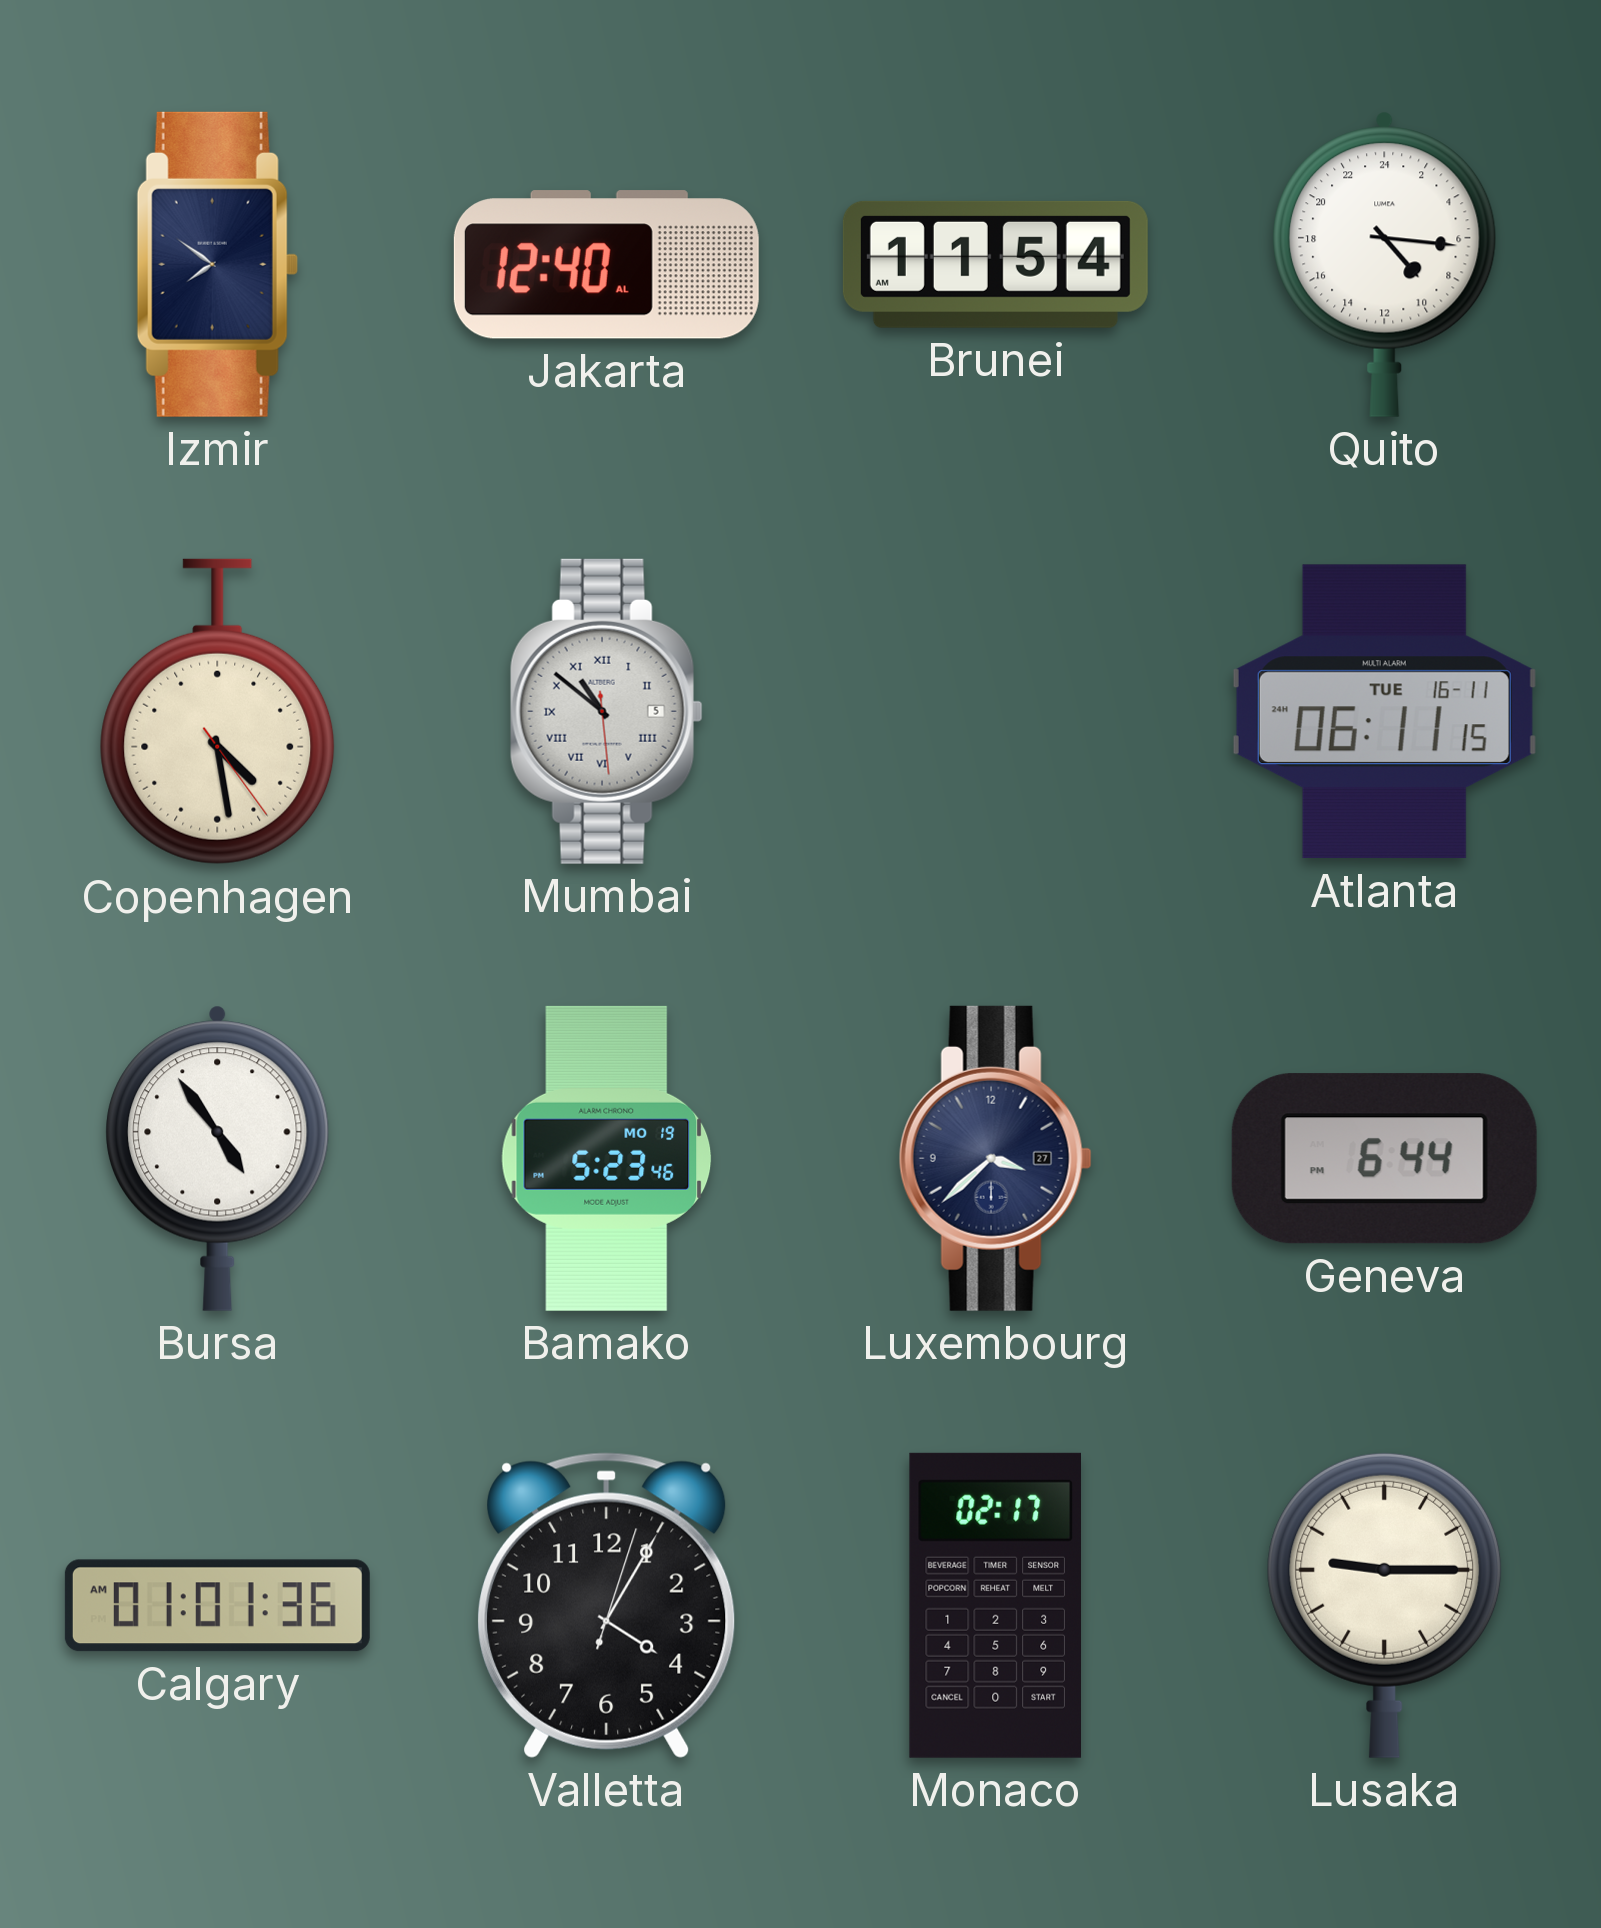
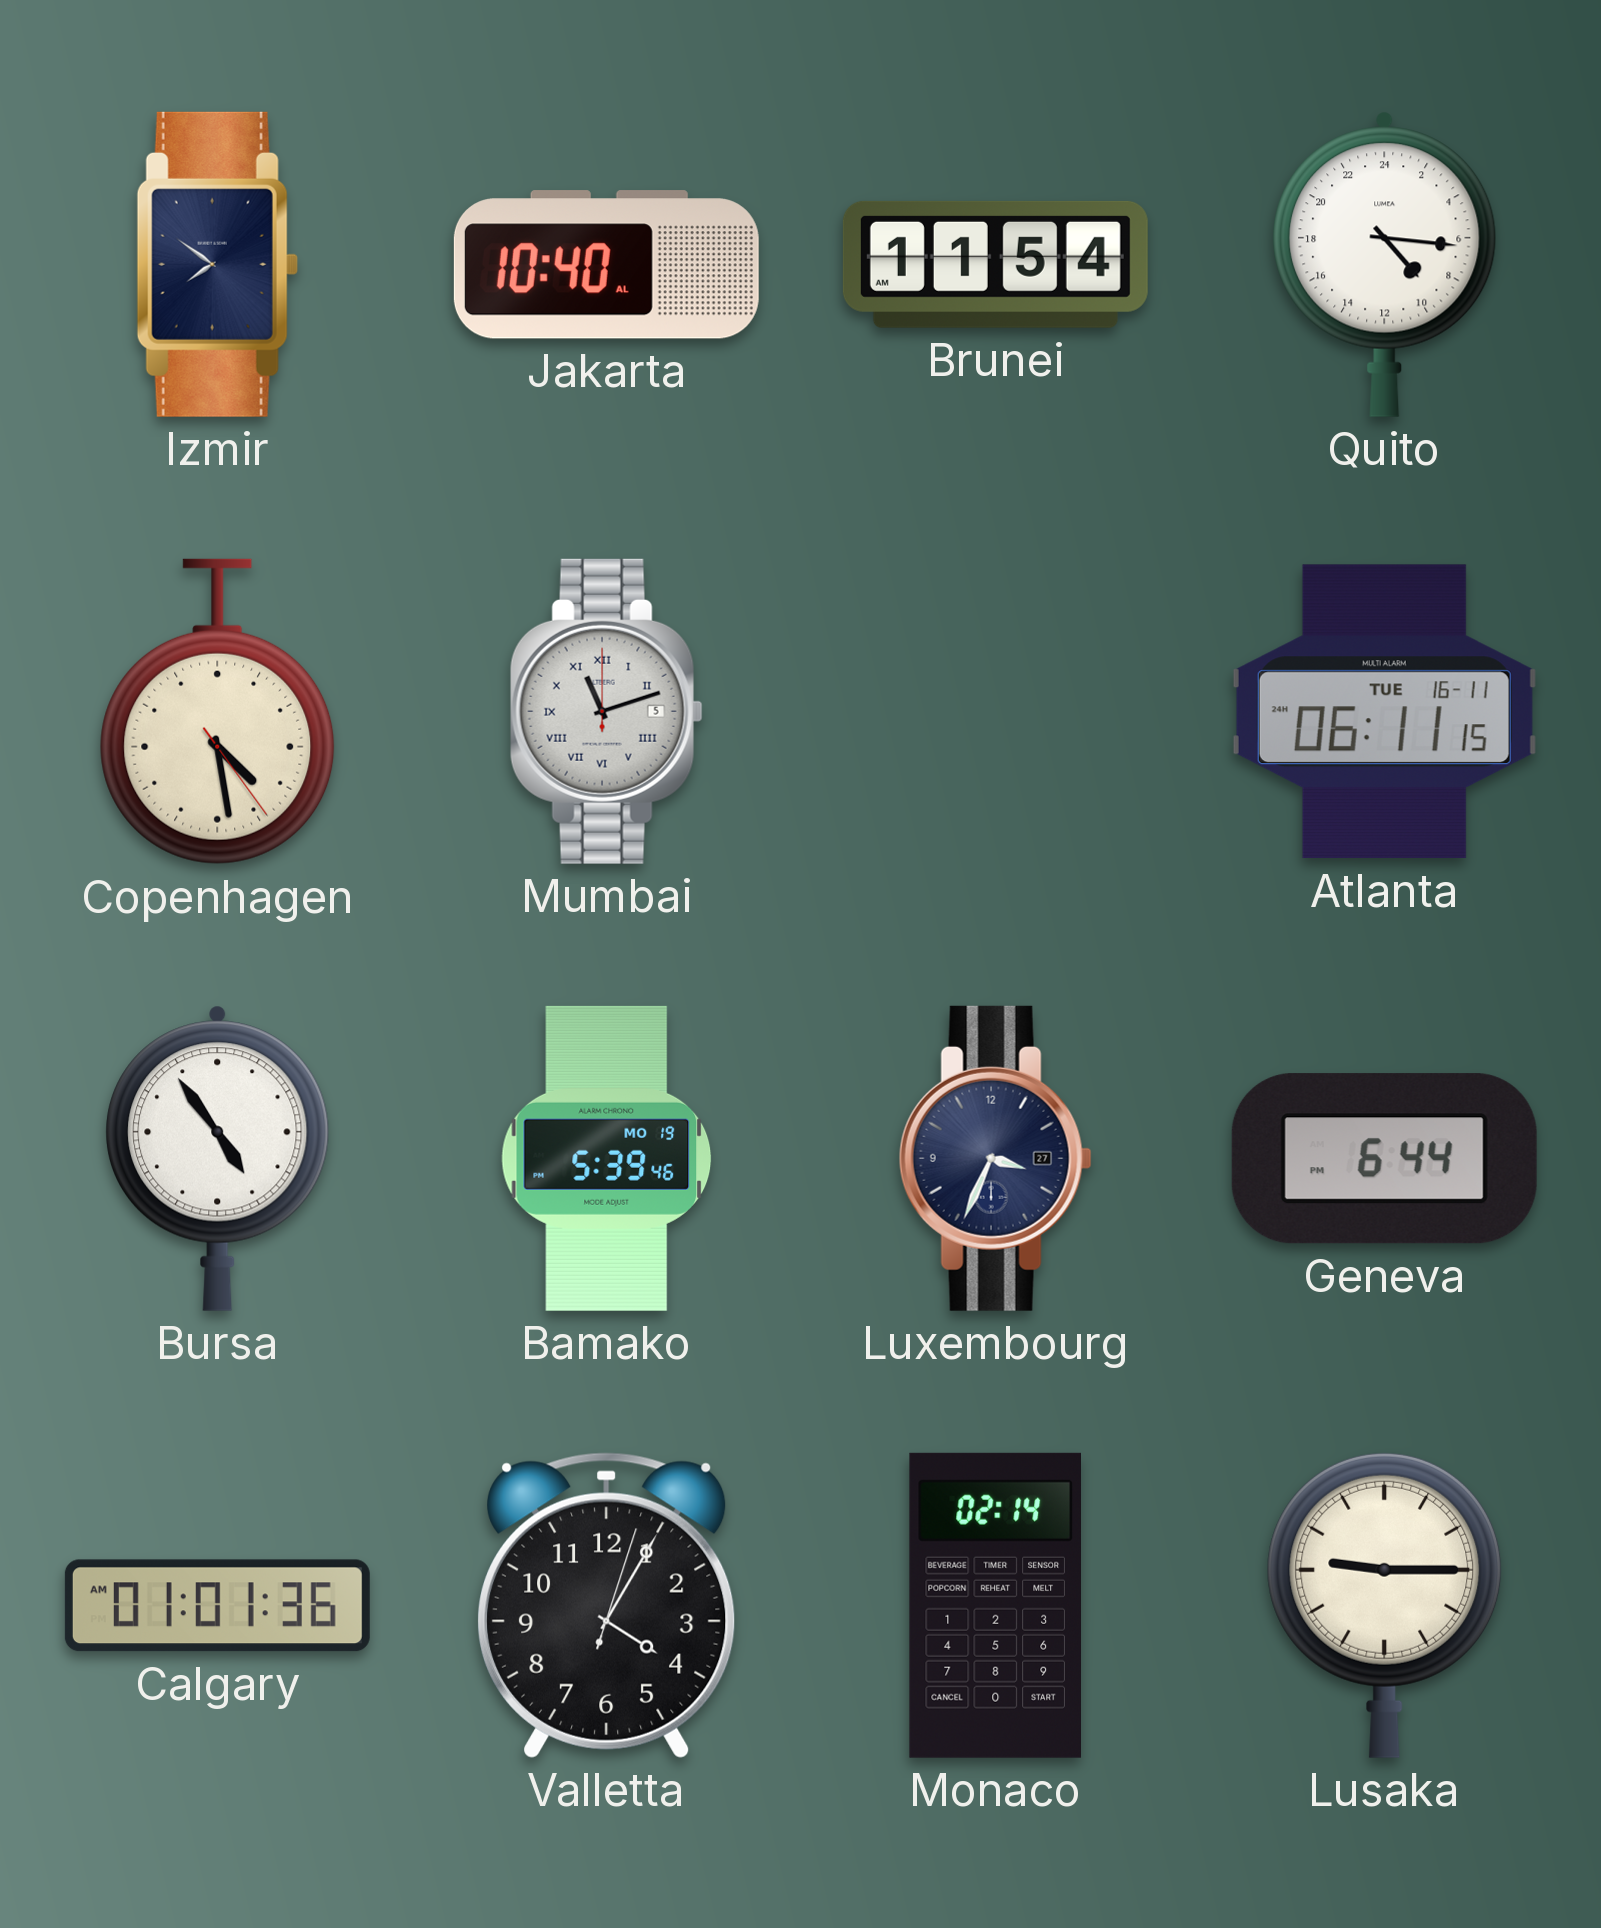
Jakarta: 12:40 -> 10:40 (606, 265)
Mumbai: 10:51 -> 11:12 (606, 711)
Bamako: 5:23 -> 5:39 (607, 1158)
Luxembourg: 3:38 -> 3:34 (995, 1158)
Monaco: 02:17 -> 02:14 (995, 1605)
